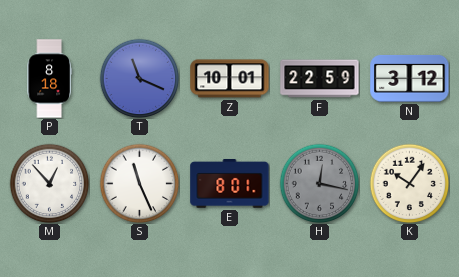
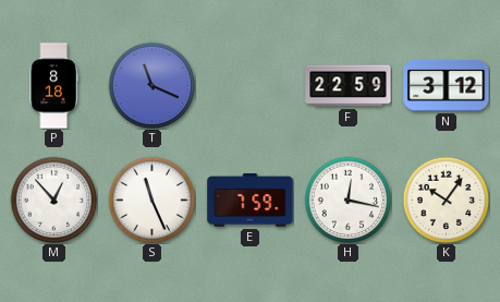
Z: 10:01 -> none (230, 79)
E: 8:01 -> 7:59 (251, 201)
H dial: grey -> white (347, 200)
